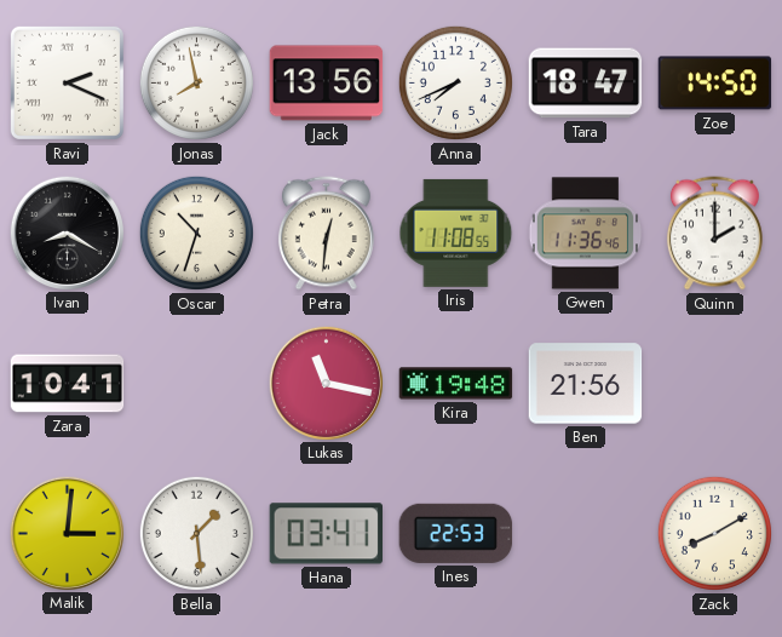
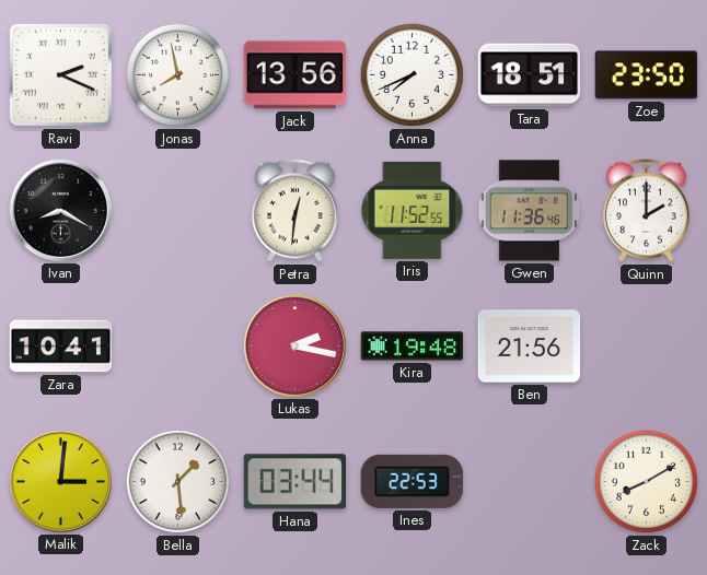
Tara: 18:47 -> 18:51 (530, 75)
Zoe: 14:50 -> 23:50 (647, 75)
Oscar: 10:33 -> none (196, 233)
Iris: 11:08 -> 11:52 (413, 210)
Lukas: 11:17 -> 2:17 (294, 345)
Hana: 03:41 -> 03:44 (294, 482)
